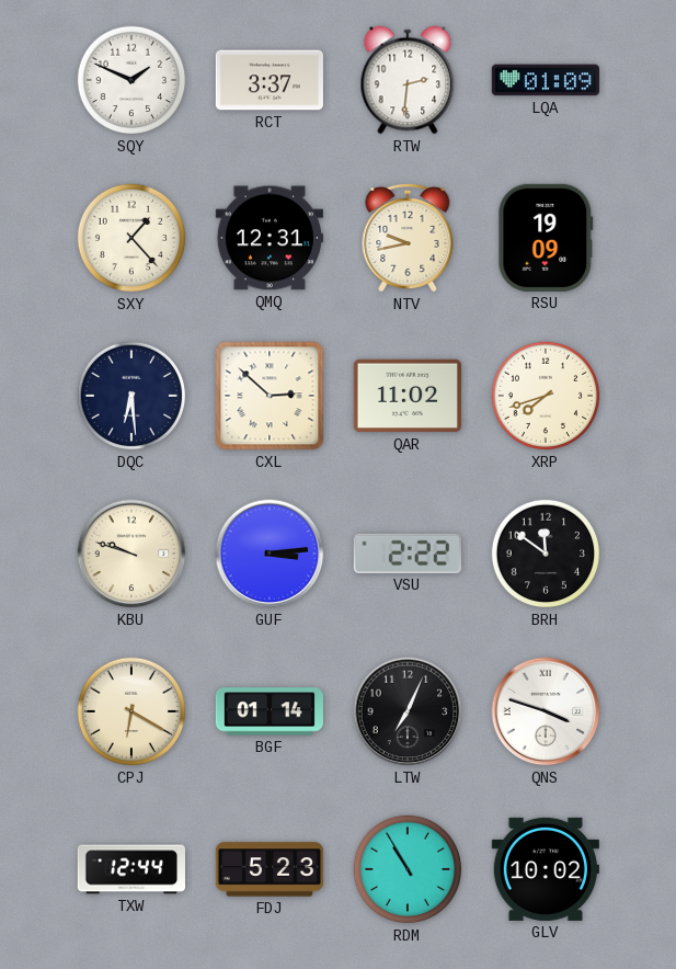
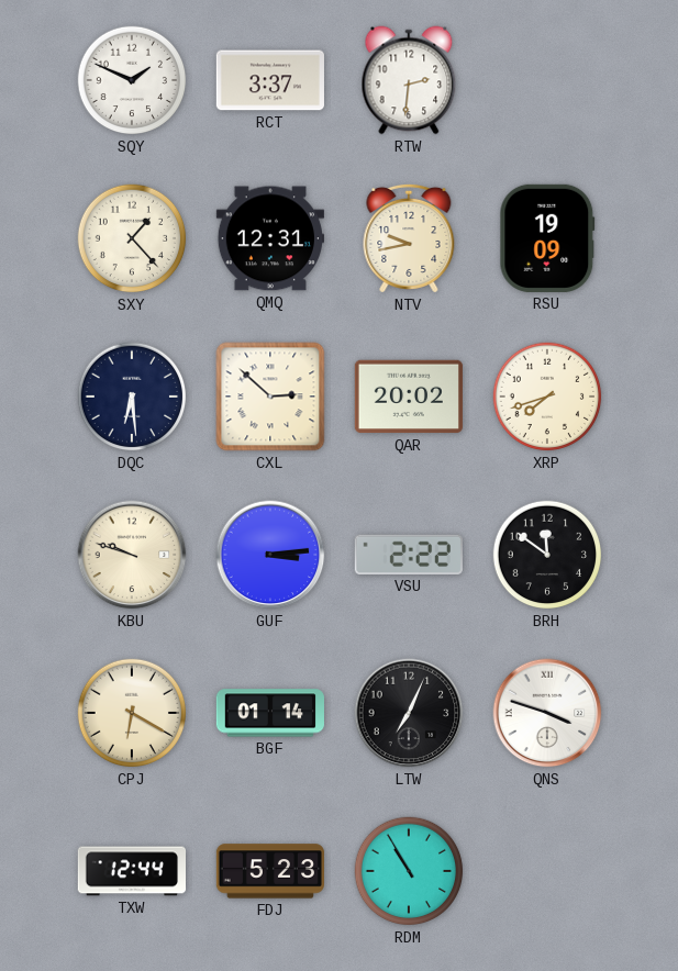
LQA: 01:09 -> none (545, 80)
QAR: 11:02 -> 20:02 (409, 397)
GLV: 10:02 -> none (546, 869)
